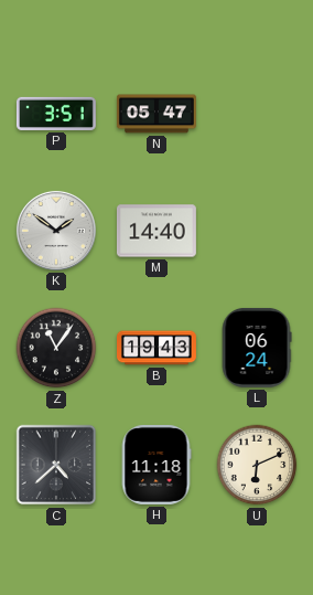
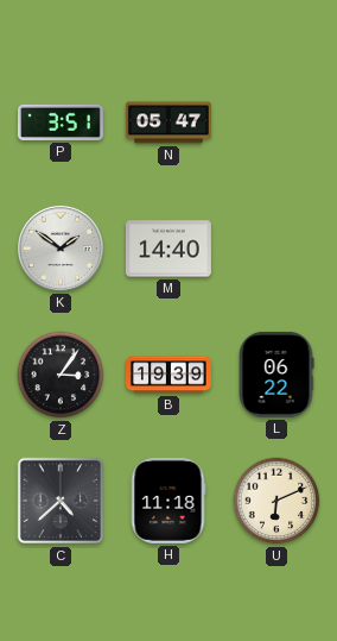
Z: 11:06 -> 3:06 (61, 375)
B: 19:43 -> 19:39 (170, 375)
L: 06:24 -> 06:22 (276, 375)
